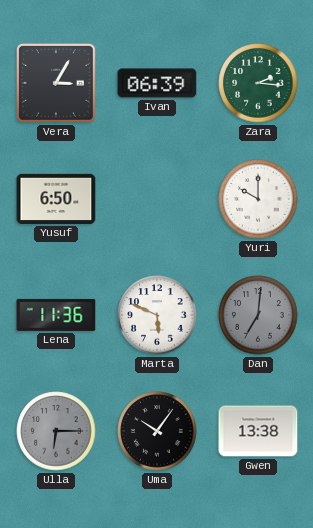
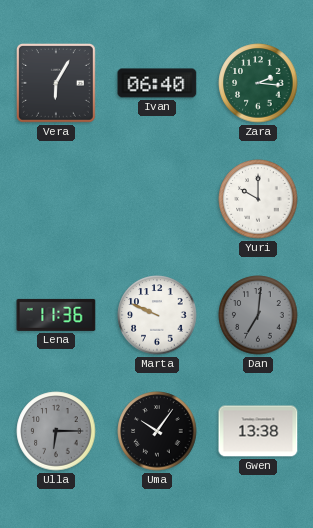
Vera: 3:05 -> 6:05 (56, 83)
Ivan: 06:39 -> 06:40 (157, 83)
Yusuf: 6:50 -> none (56, 199)
Marta: 5:49 -> 9:49 (157, 315)
